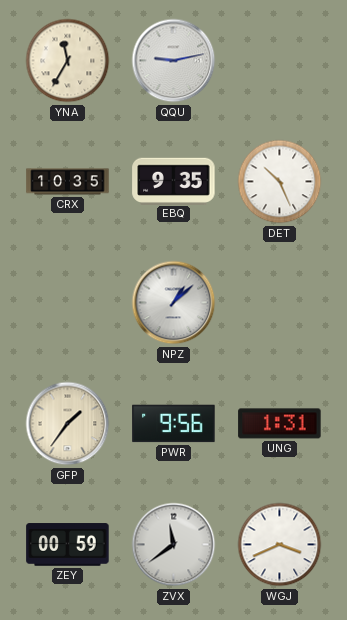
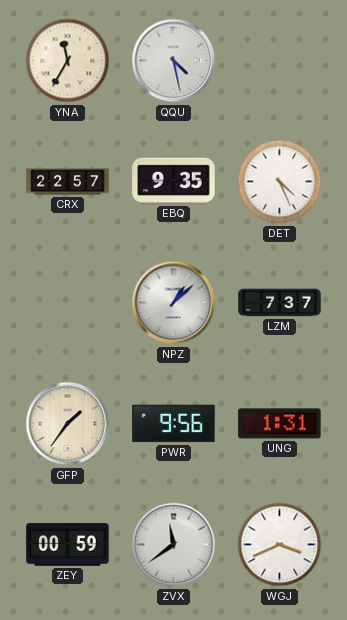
QQU: 9:13 -> 4:28 (174, 61)
CRX: 10:35 -> 22:57 (68, 182)
DET: 10:26 -> 4:26 (280, 182)
LZM: none -> 7:37 (280, 303)
